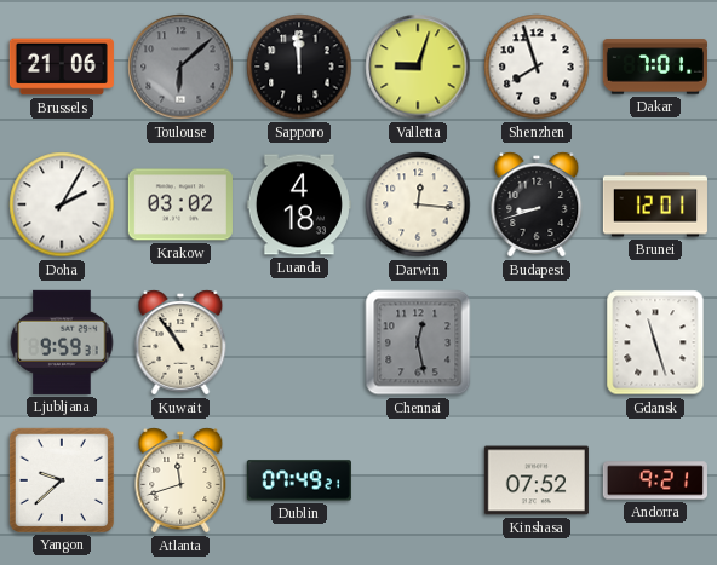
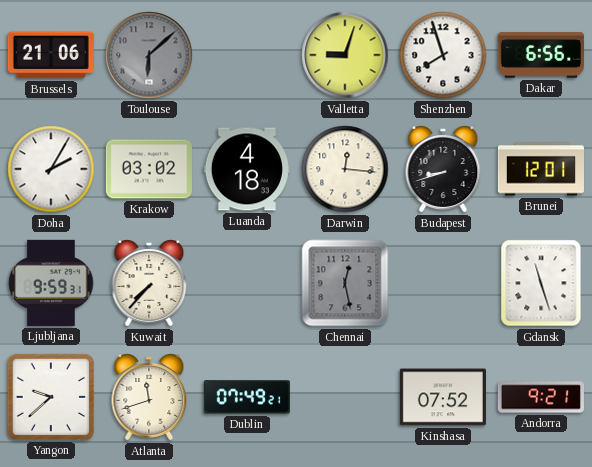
Sapporo: 11:59 -> none (299, 67)
Dakar: 7:01 -> 6:56 (541, 55)
Kuwait: 10:54 -> 7:37 (149, 283)
